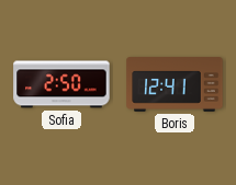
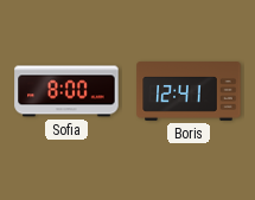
Sofia: 2:50 -> 8:00 (66, 91)
